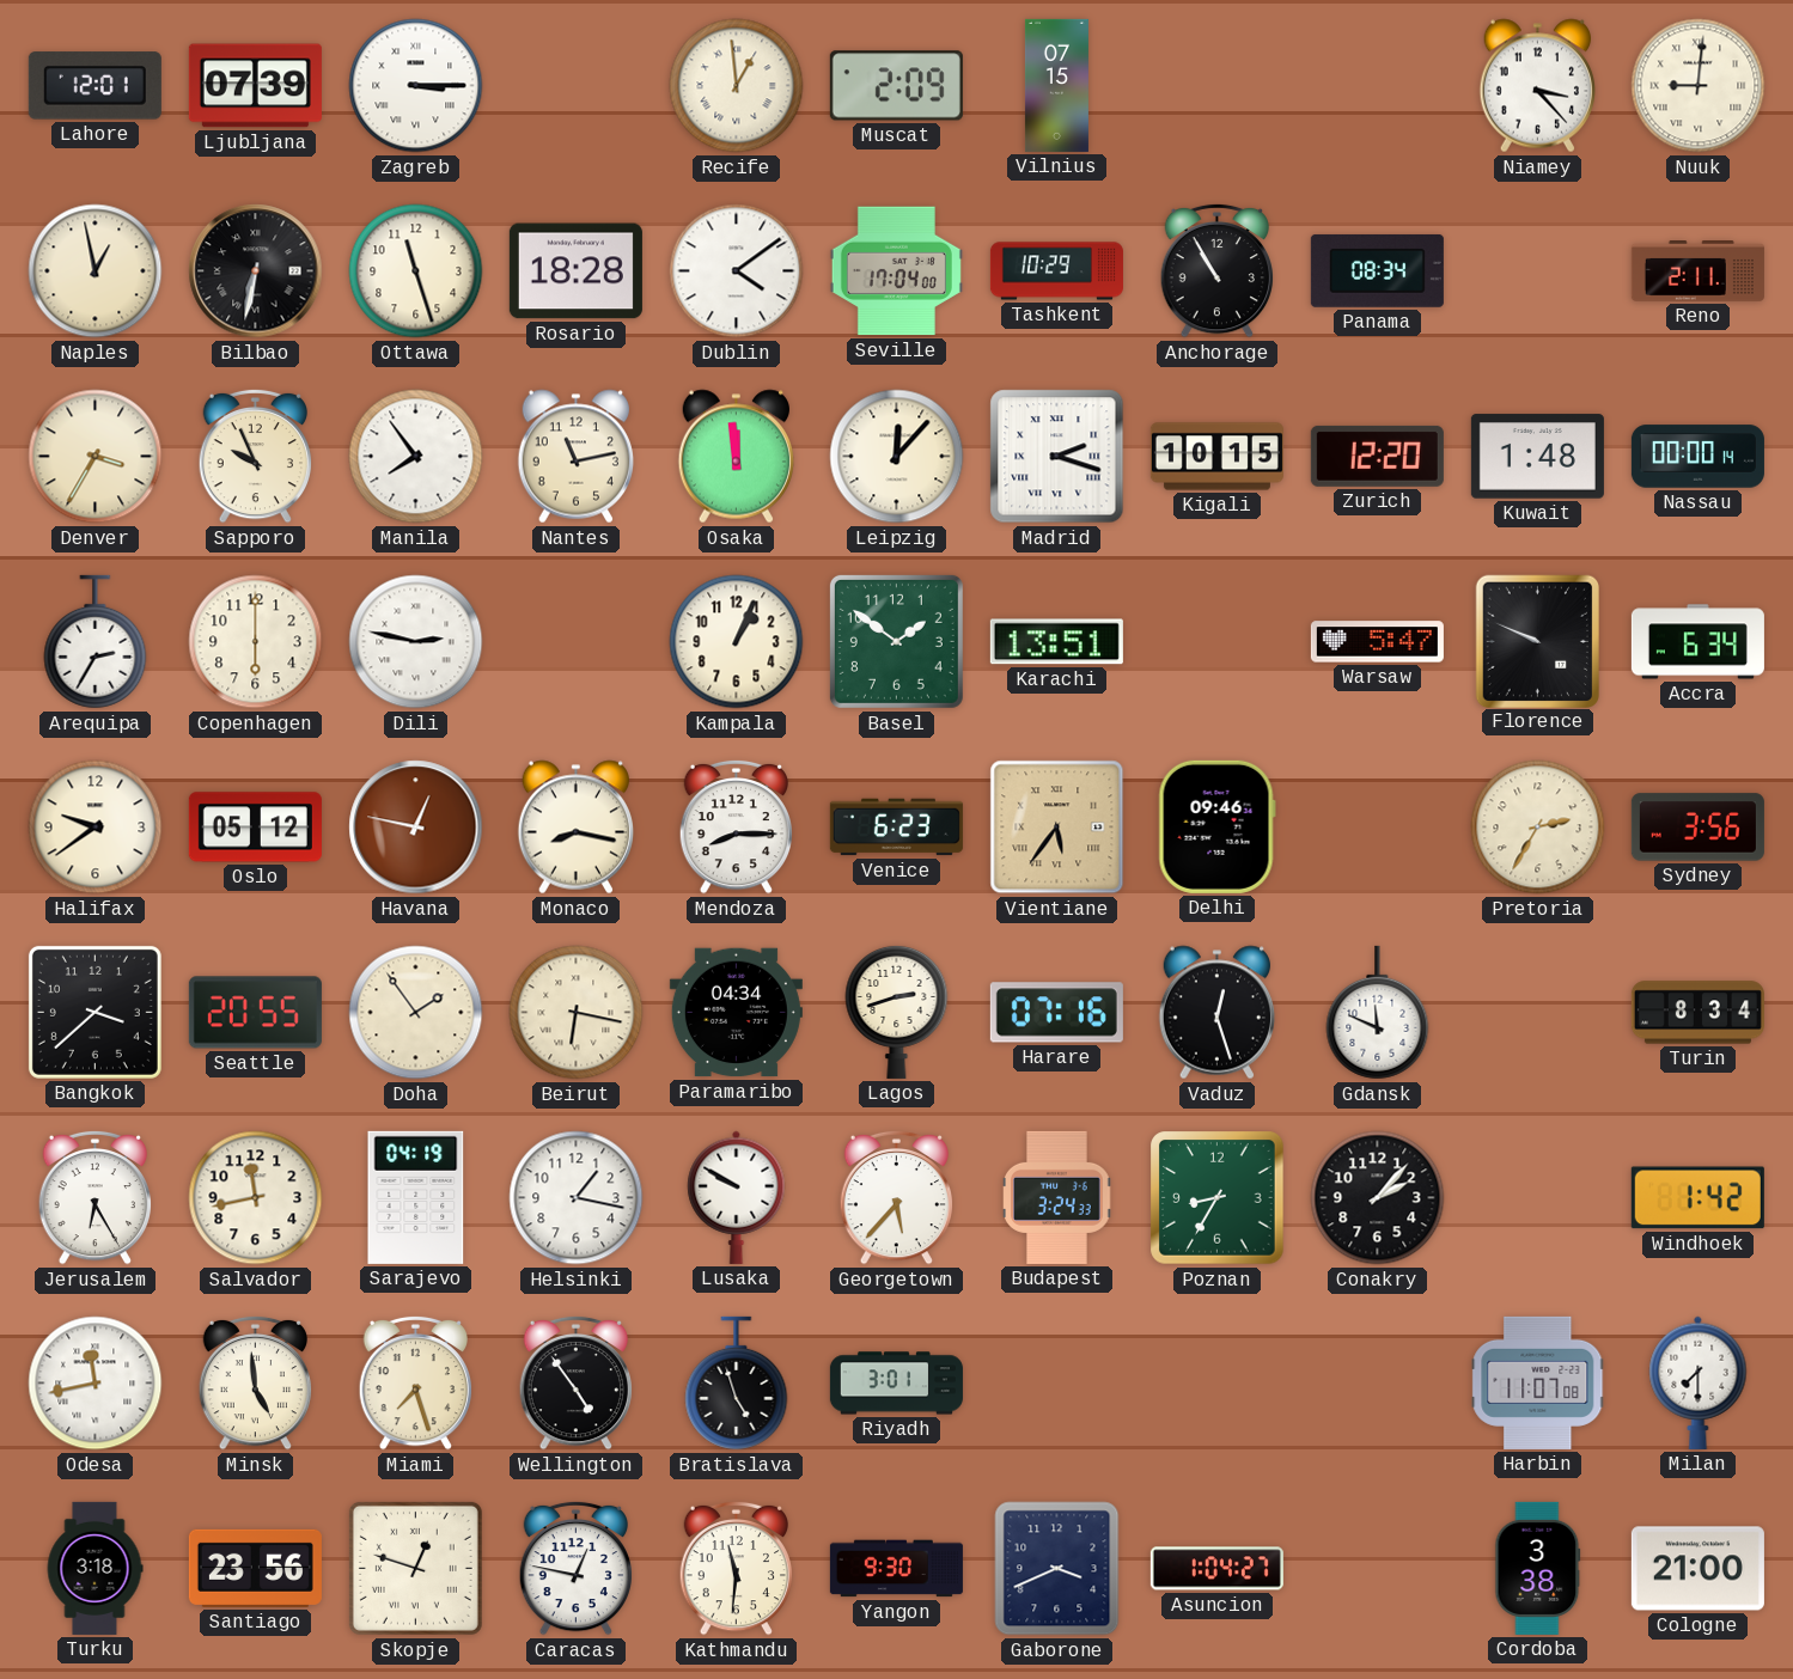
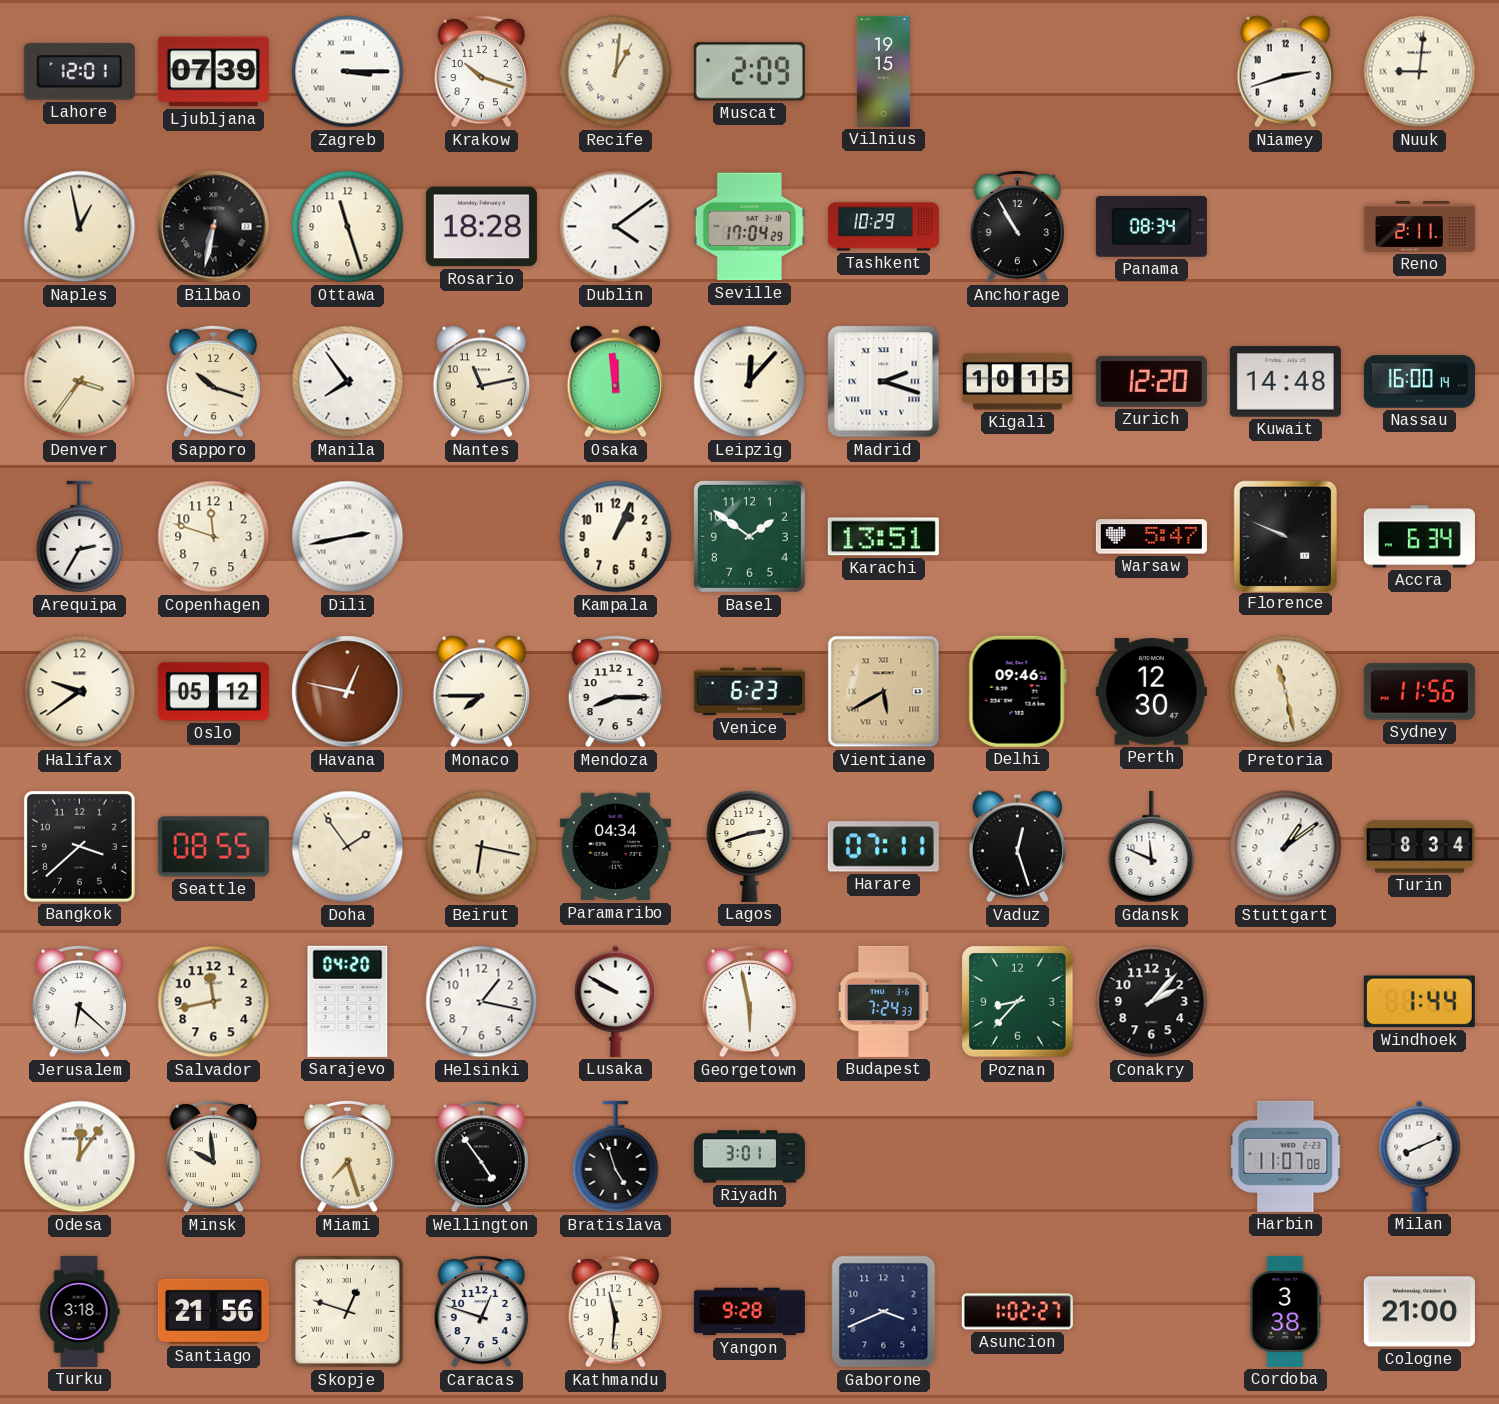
Krakow: none -> 10:18 (482, 71)
Recife: 12:59 -> 1:01 (616, 72)
Vilnius: 07:15 -> 19:15 (883, 71)
Niamey: 3:23 -> 2:42 (1285, 72)
Seville: 17:04:00 -> 17:04:29 (749, 227)
Denver: 3:35 -> 3:36 (80, 382)
Sapporo: 9:56 -> 10:18 (214, 381)
Kuwait: 1:48 -> 14:48 (1285, 382)
Nassau: 00:00 -> 16:00 (1419, 382)
Copenhagen: 6:00 -> 11:48 (214, 537)
Dili: 2:47 -> 2:43 (348, 537)
Monaco: 8:17 -> 7:45 (481, 692)
Vientiane: 5:36 -> 5:40 (884, 692)
Perth: none -> 12:30 (1151, 692)
Pretoria: 2:35 -> 11:28 (1286, 692)
Sydney: 3:56 -> 11:56 (1419, 692)
Seattle: 20:55 -> 08:55 (213, 847)
Harare: 07:16 -> 07:11 (883, 847)
Stuttgart: none -> 1:09 (1286, 847)
Jerusalem: 6:25 -> 6:22 (80, 1001)
Sarajevo: 04:19 -> 04:20 (348, 1001)
Georgetown: 5:37 -> 5:58 (750, 1001)
Budapest: 3:24 -> 7:24 (884, 1001)
Poznan: 8:35 -> 8:37 (1018, 1002)
Windhoek: 1:42 -> 1:44 (1419, 1002)
Odesa: 11:43 -> 12:06 (80, 1157)
Minsk: 4:59 -> 9:59 (214, 1156)
Milan: 7:30 -> 8:11 (1420, 1156)
Santiago: 23:56 -> 21:56 (213, 1311)
Caracas: 12:47 -> 12:48 (482, 1311)
Yangon: 9:30 -> 9:28 (749, 1312)
Asuncion: 1:04 -> 1:02 (1017, 1312)
